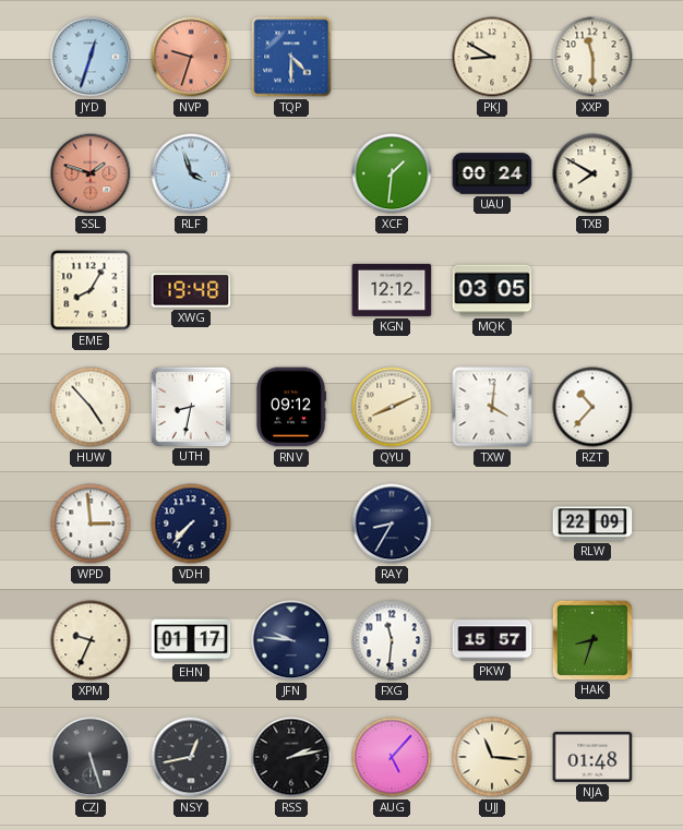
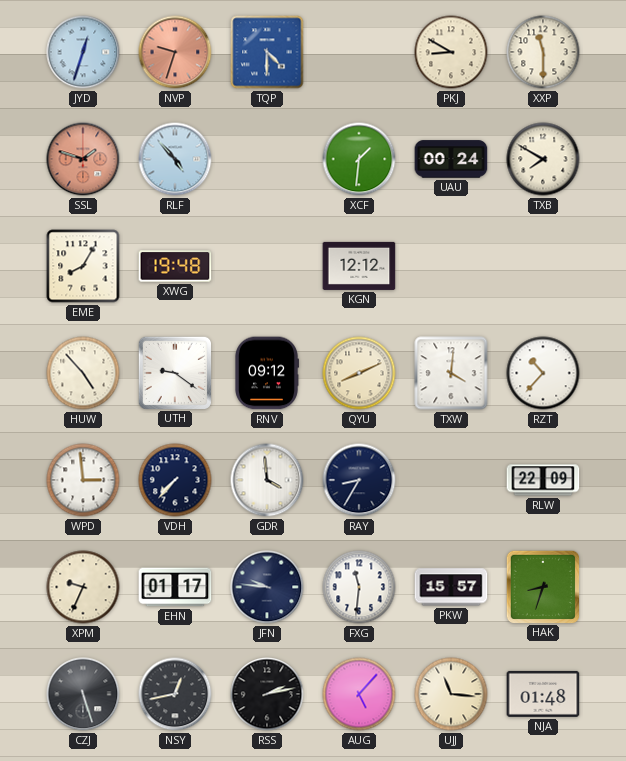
RLF: 3:57 -> 4:53 (175, 159)
MQK: 03:05 -> none (492, 290)
UTH: 8:32 -> 9:21 (174, 372)
GDR: none -> 3:59 (267, 480)
